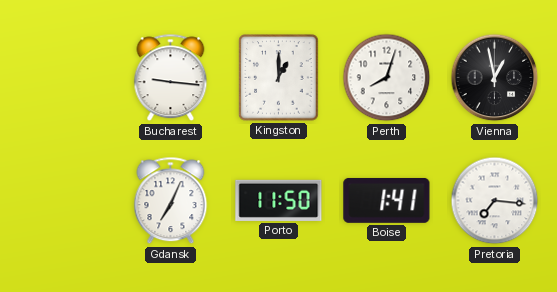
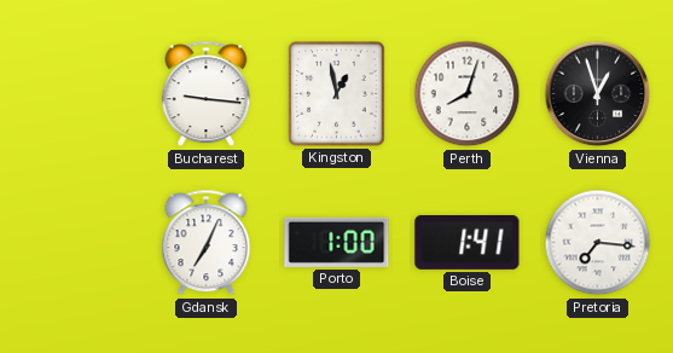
Kingston: 1:00 -> 12:58 (337, 94)
Vienna: 12:58 -> 12:57 (598, 94)
Porto: 11:50 -> 1:00 (337, 242)
